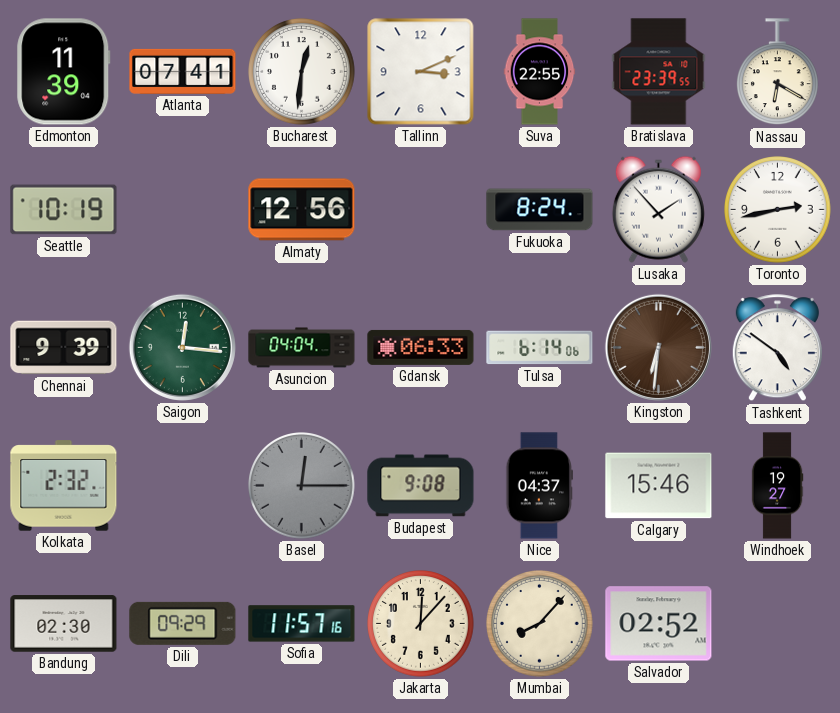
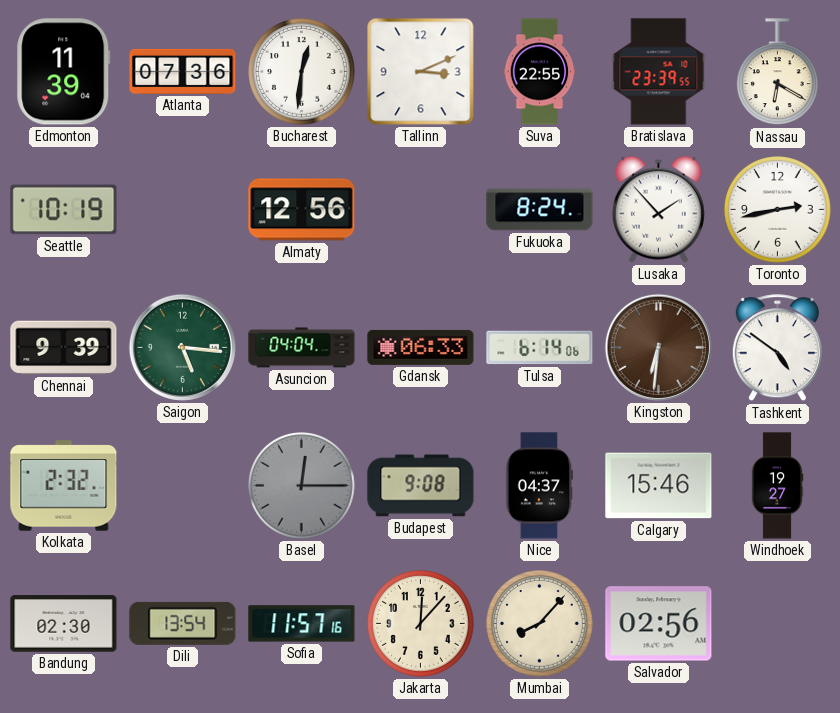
Atlanta: 07:41 -> 07:36 (183, 71)
Saigon: 12:16 -> 5:16 (182, 347)
Dili: 09:29 -> 13:54 (183, 623)
Salvador: 02:52 -> 02:56 (659, 624)
